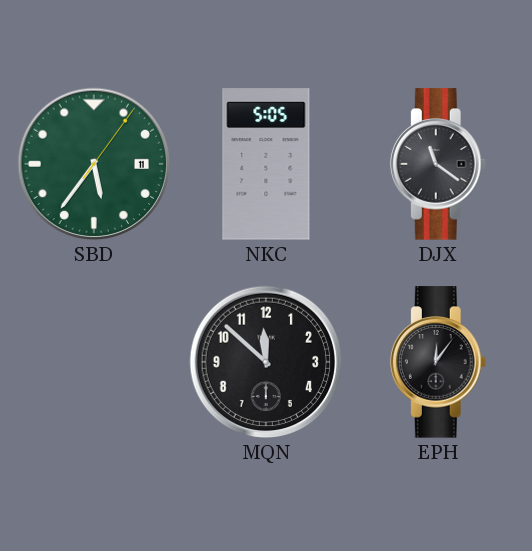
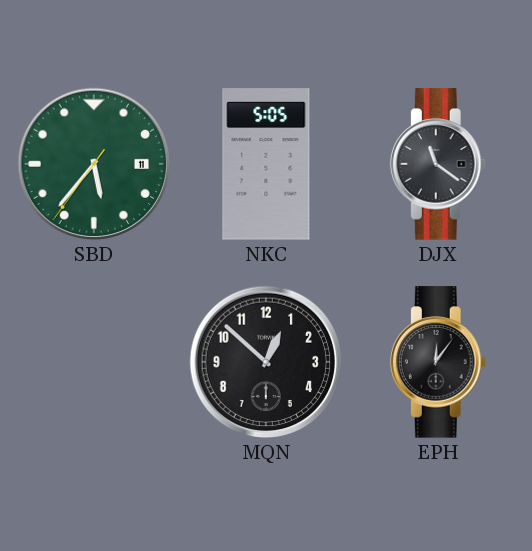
SBD: 5:36:06 -> 5:36:36 (94, 164)
MQN: 11:52 -> 12:52 (266, 362)
